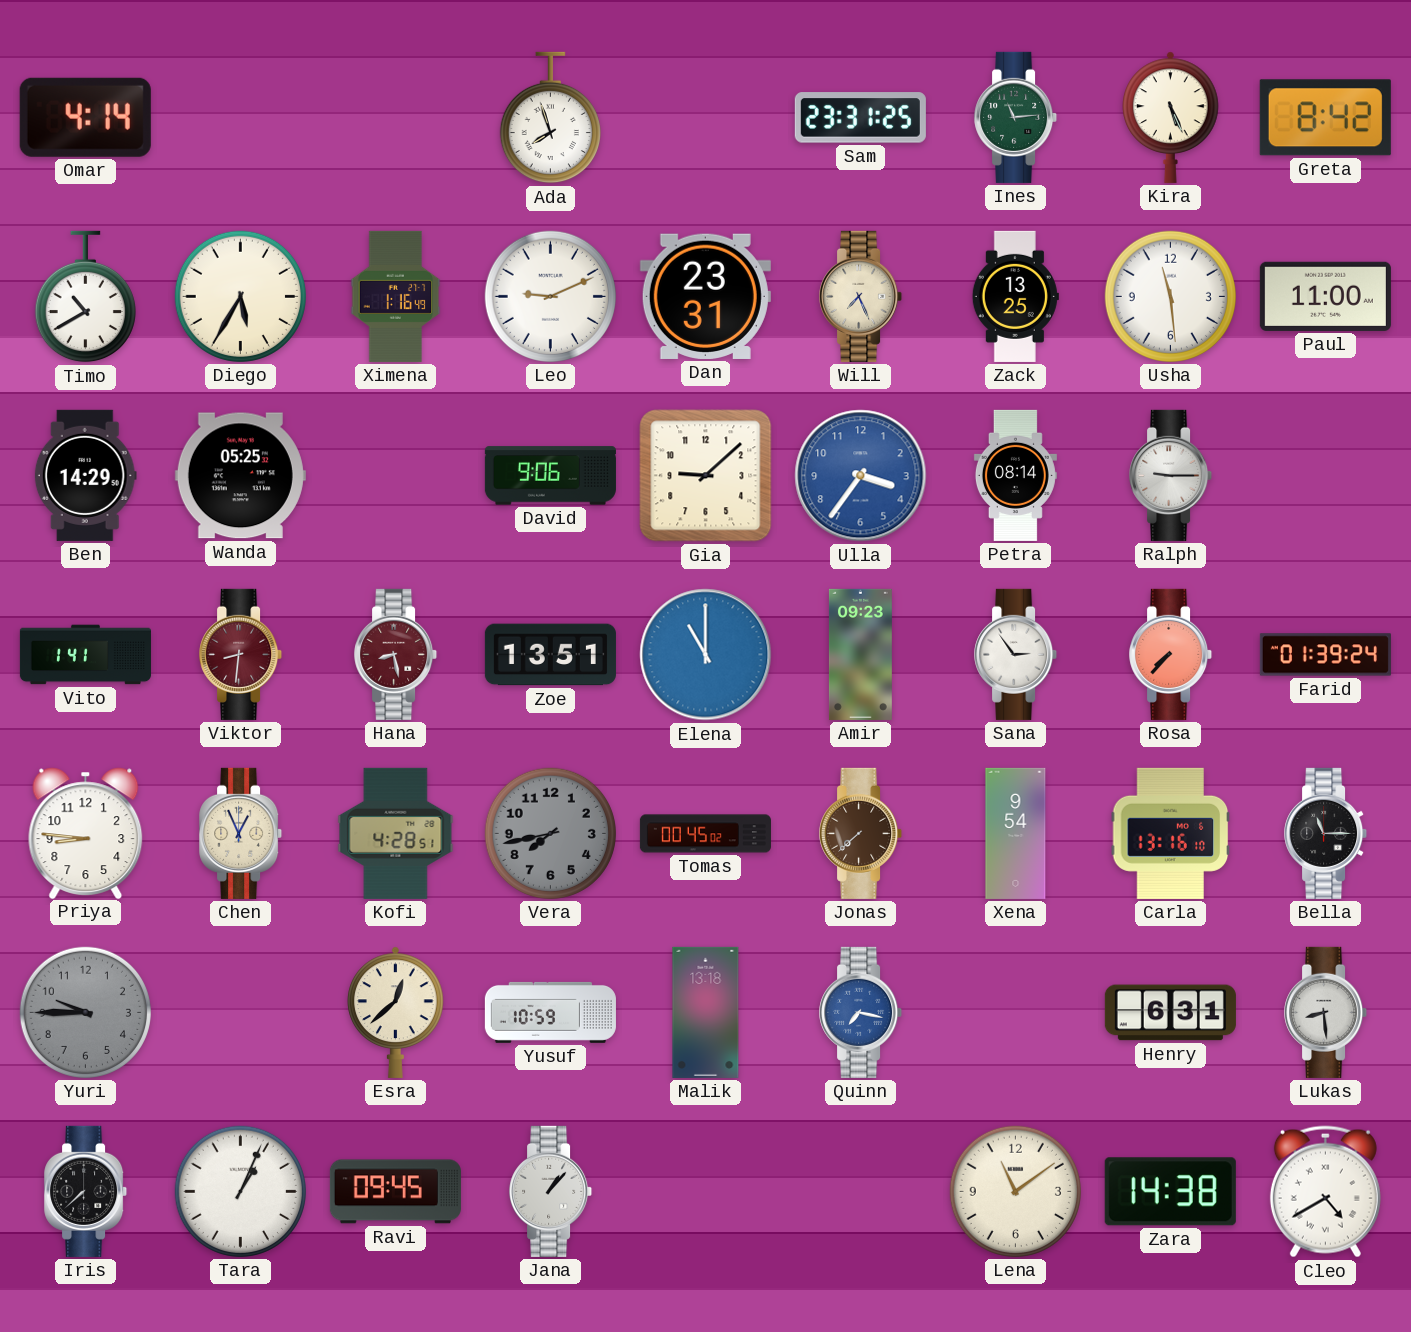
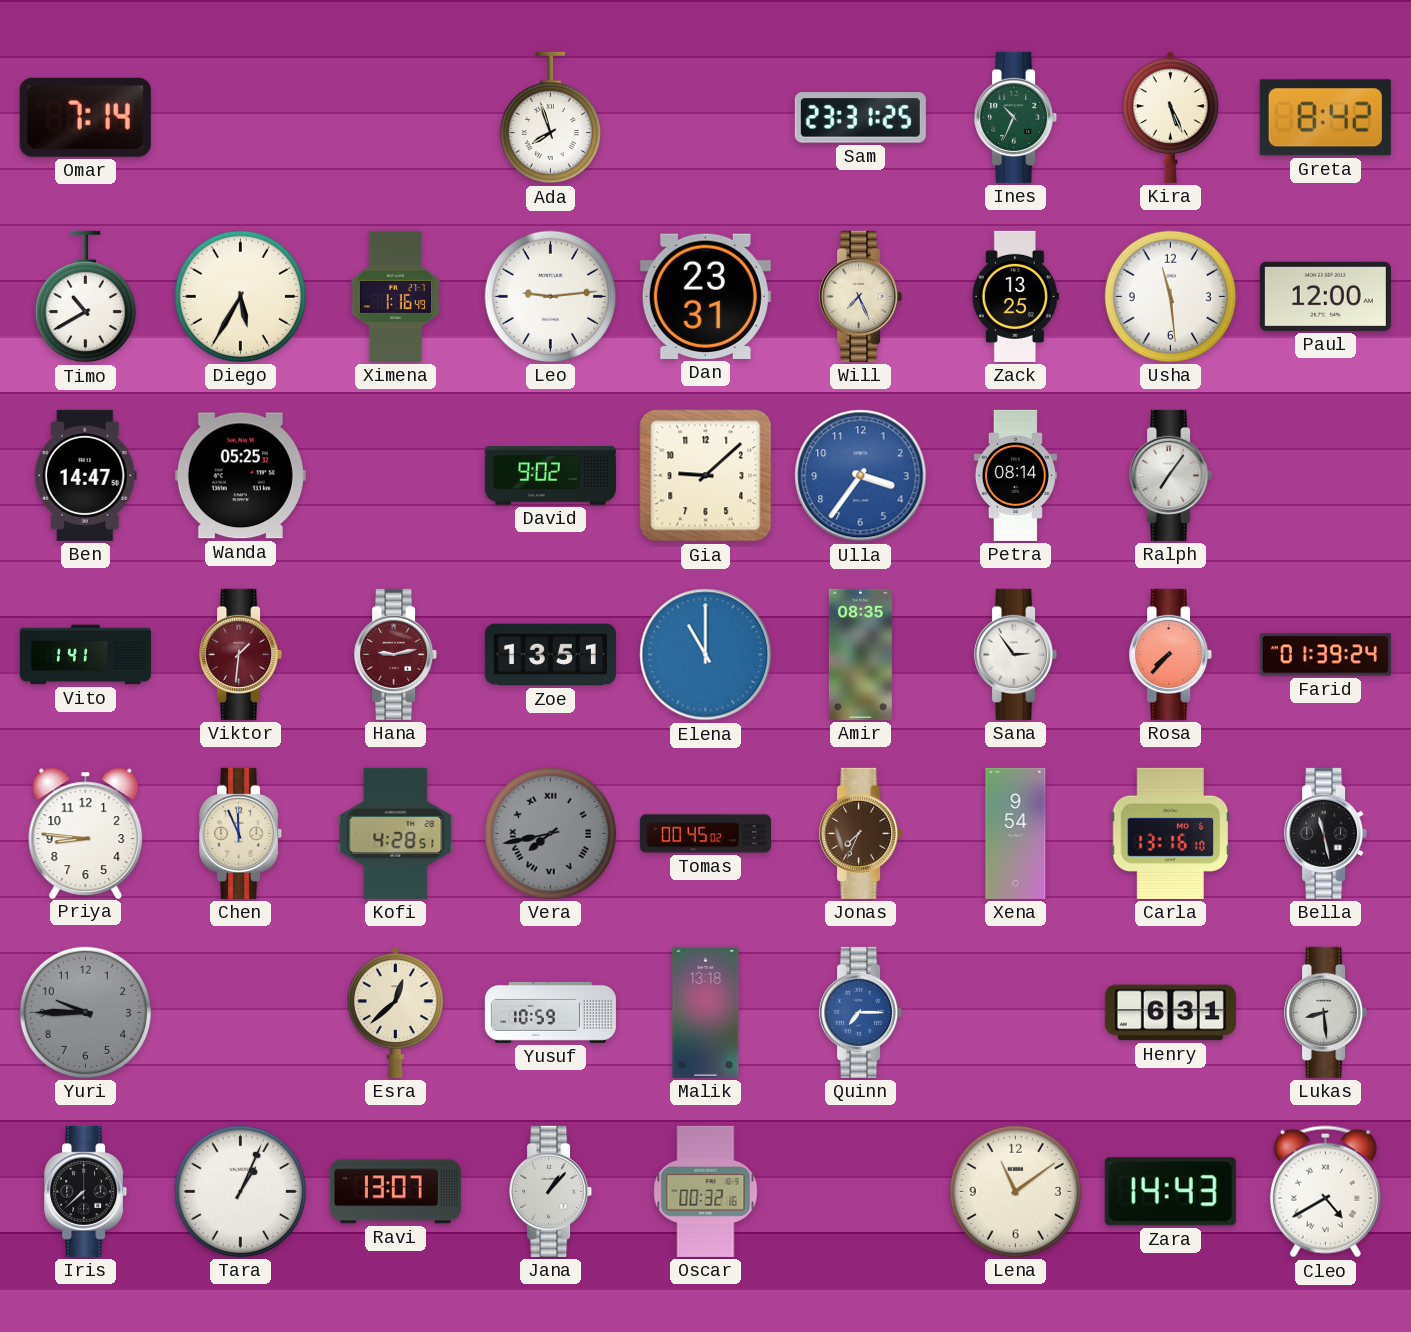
Omar: 4:14 -> 7:14 (85, 117)
Ines: 11:14 -> 10:34 (1016, 117)
Leo: 9:11 -> 9:14 (550, 296)
Paul: 11:00 -> 12:00 (1325, 296)
Ben: 14:29 -> 14:47 (85, 475)
David: 9:06 -> 9:02 (550, 476)
Ralph: 9:15 -> 7:06 (1171, 475)
Viktor: 8:31 -> 1:31 (241, 654)
Hana: 8:28 -> 9:13 (396, 654)
Amir: 09:23 -> 08:35 (860, 654)
Chen: 12:56 -> 11:56 (241, 833)
Vera numerals: Arabic -> Roman (550, 833)
Jonas: 7:38 -> 7:34 (861, 833)
Bella: 11:15 -> 11:28 (1326, 833)
Quinn: 7:17 -> 7:15 (861, 1012)
Ravi: 09:45 -> 13:07 (395, 1192)
Oscar: none -> 00:32 (706, 1191)
Zara: 14:38 -> 14:43 (1170, 1192)
